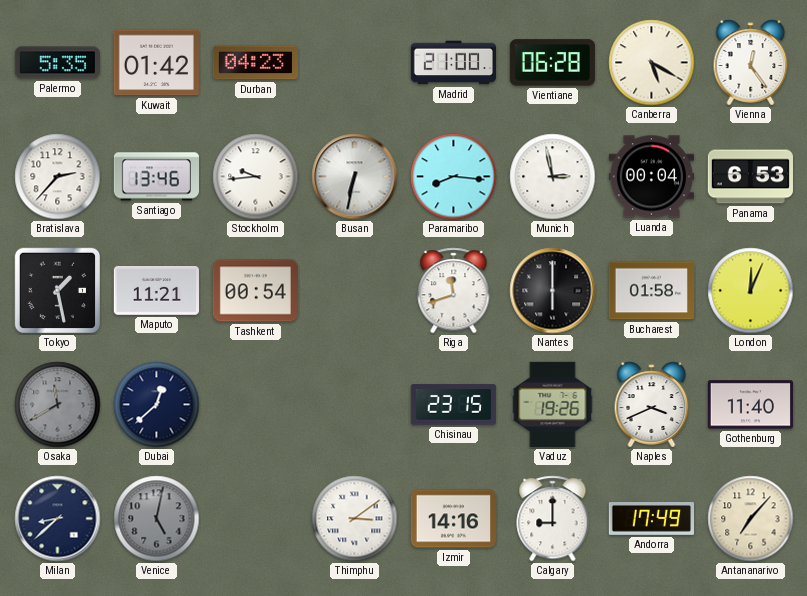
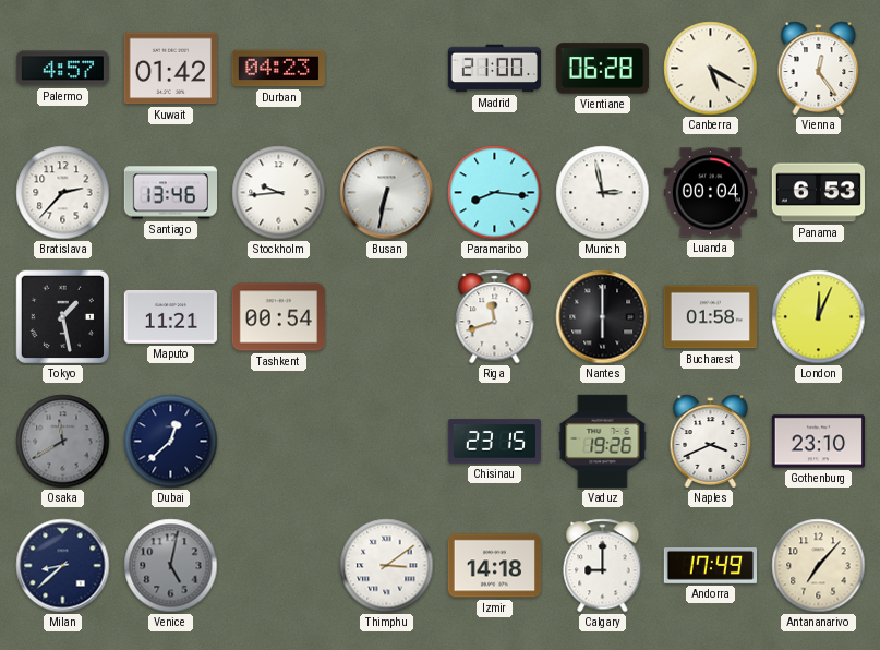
Palermo: 5:35 -> 4:57 (62, 69)
Gothenburg: 11:40 -> 23:10 (818, 442)
Izmir: 14:16 -> 14:18 (494, 566)
